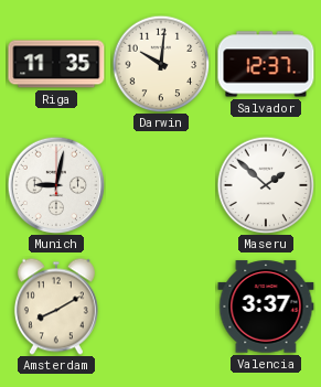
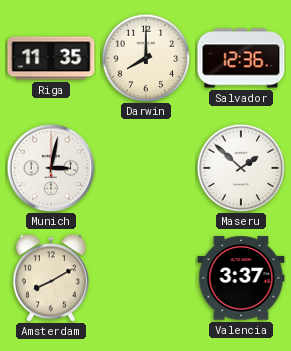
Darwin: 10:01 -> 8:00 (146, 58)
Salvador: 12:37 -> 12:36 (241, 58)
Munich: 9:02 -> 3:02 (51, 168)
